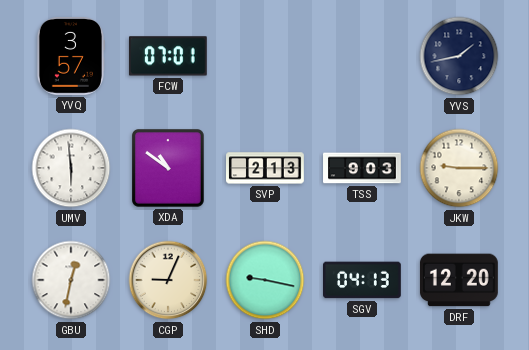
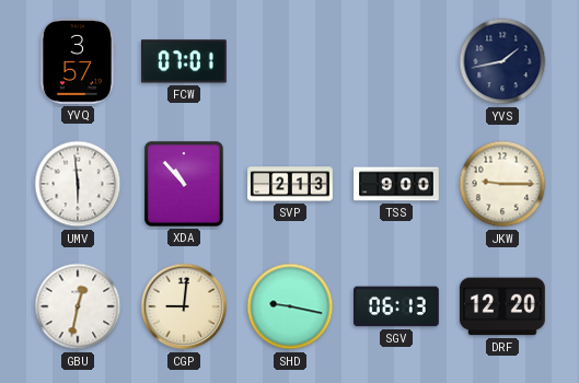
XDA: 10:51 -> 10:53 (185, 185)
TSS: 9:03 -> 9:00 (396, 184)
CGP: 9:04 -> 9:01 (184, 306)
SGV: 04:13 -> 06:13 (397, 306)
